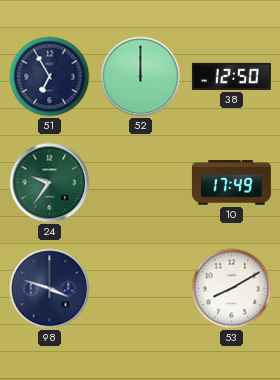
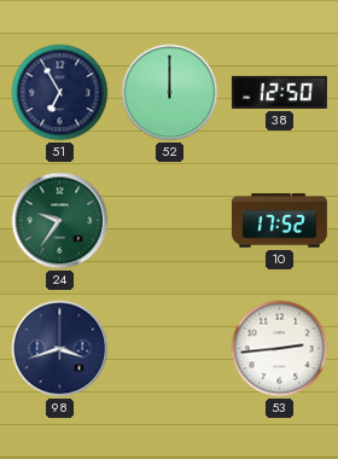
10: 17:49 -> 17:52 (279, 221)
98: 3:48 -> 3:42 (60, 349)
53: 8:10 -> 2:44 (280, 349)
